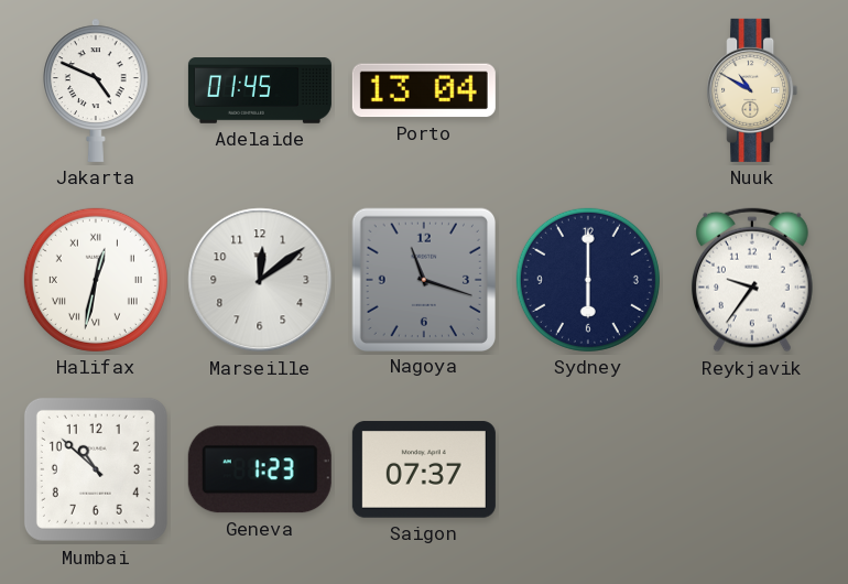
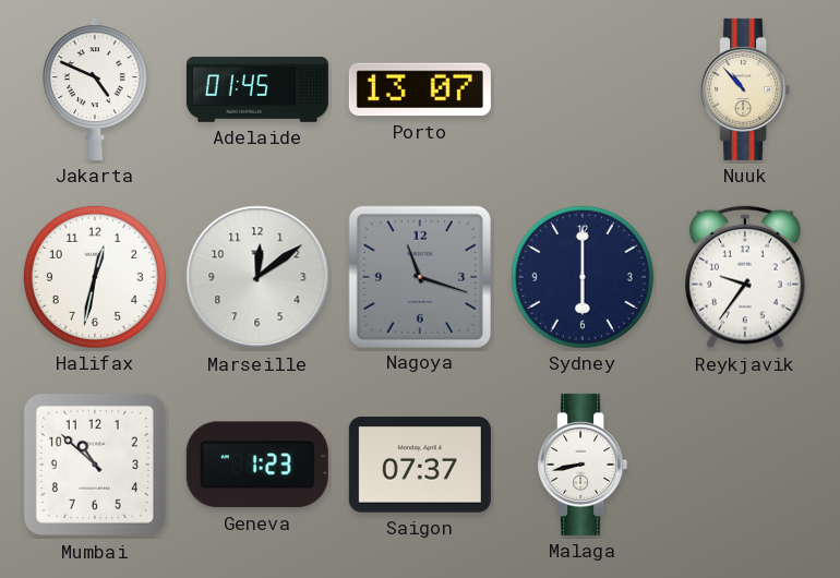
Porto: 13:04 -> 13:07 (420, 89)
Nuuk: 10:50 -> 10:53 (745, 89)
Halifax numerals: Roman -> Arabic (95, 277)
Malaga: none -> 8:43 (583, 465)
